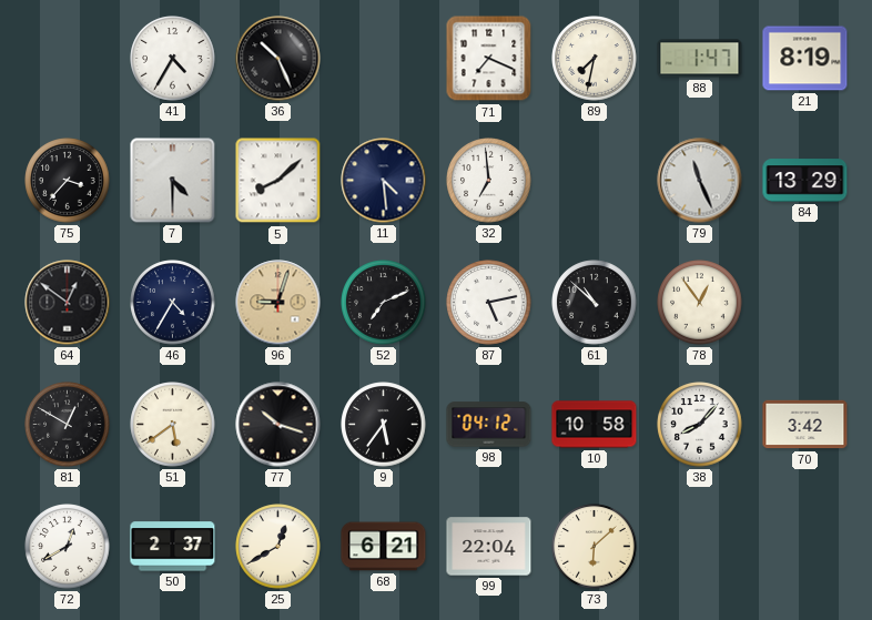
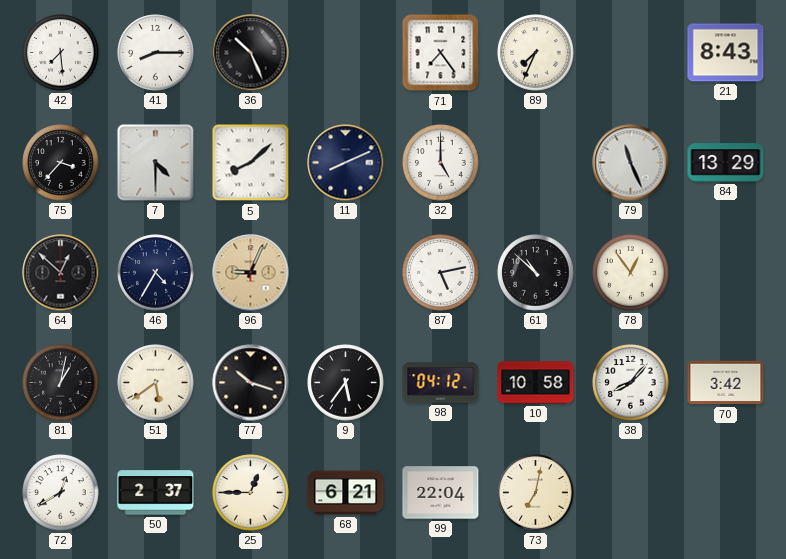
42: none -> 7:29 (61, 53)
41: 4:35 -> 8:15 (156, 53)
71: 7:19 -> 7:24 (441, 53)
89: 7:32 -> 7:34 (536, 53)
88: 1:47 -> none (700, 59)
21: 8:19 -> 8:43 (726, 53)
11: 4:29 -> 8:11 (346, 163)
32: 6:59 -> 5:00 (441, 163)
64: 12:51 -> 12:52 (61, 273)
96: 9:03 -> 9:04 (251, 273)
52: 7:11 -> none (384, 303)
81: 12:50 -> 1:02 (61, 383)
25: 12:40 -> 12:45 (251, 493)
73: 6:08 -> 7:02 (536, 493)
